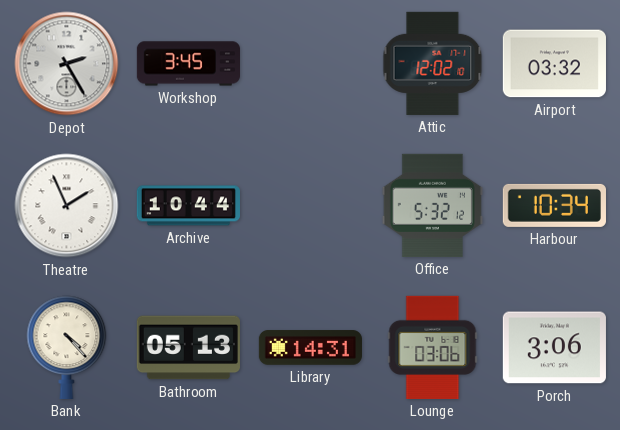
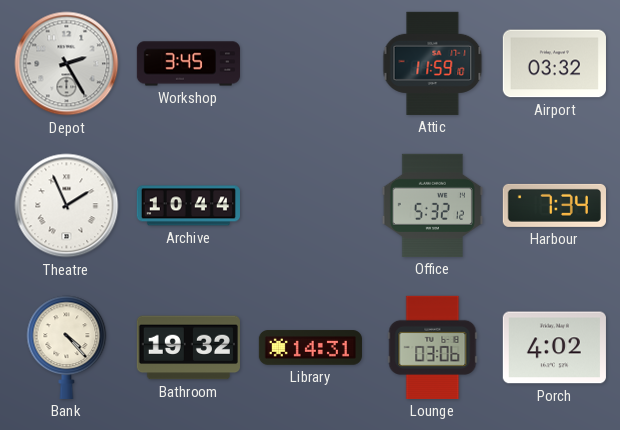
Attic: 12:02 -> 11:59 (433, 63)
Harbour: 10:34 -> 7:34 (554, 205)
Bathroom: 05:13 -> 19:32 (188, 348)
Porch: 3:06 -> 4:02 (554, 348)
